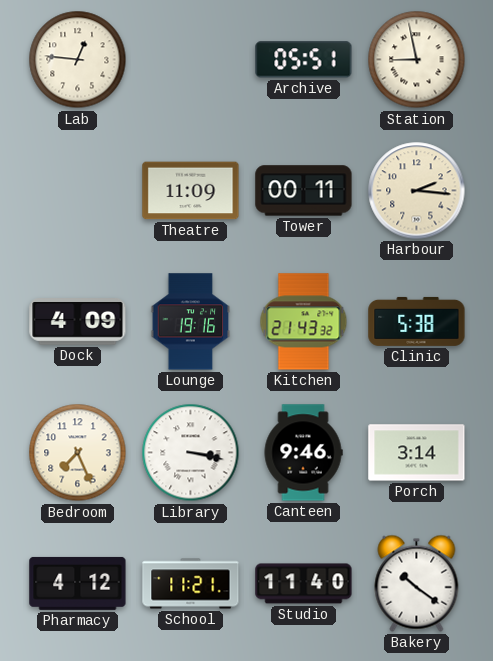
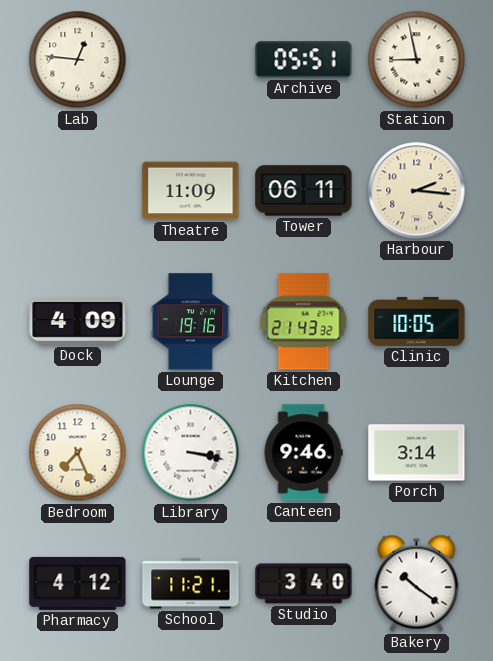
Tower: 00:11 -> 06:11 (304, 191)
Clinic: 5:38 -> 10:05 (417, 321)
Studio: 11:40 -> 3:40 (304, 584)
